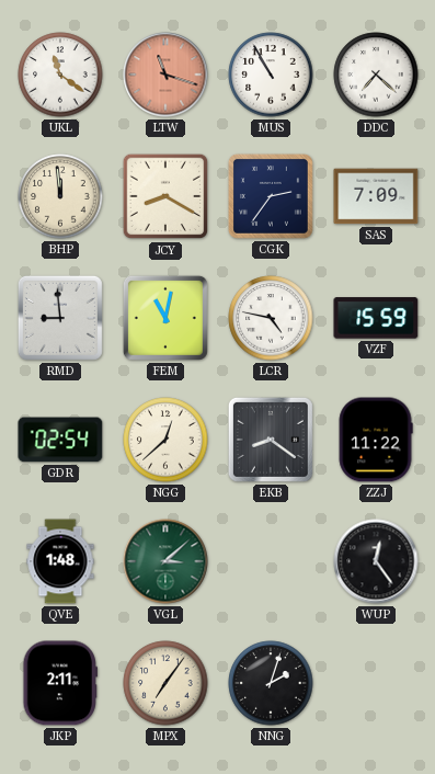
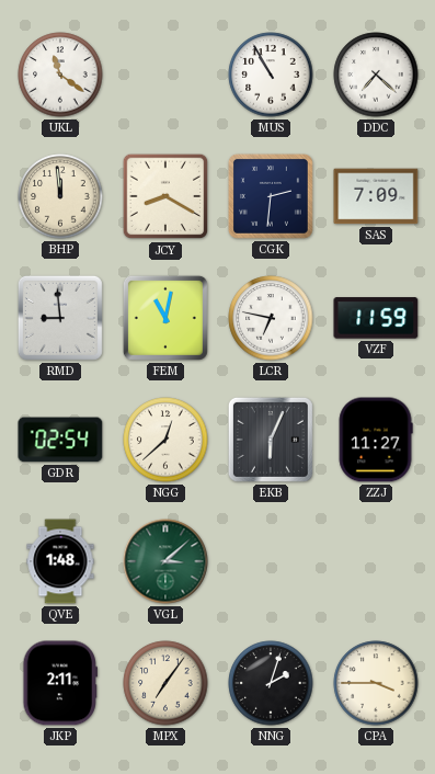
LTW: 11:18 -> none (165, 75)
CGK: 2:36 -> 2:31 (271, 196)
LCR: 4:47 -> 6:47 (271, 318)
VZF: 15:59 -> 11:59 (376, 318)
EKB: 8:21 -> 6:04 (271, 440)
ZZJ: 11:22 -> 11:27 (376, 440)
WUP: 12:24 -> none (376, 561)
CPA: none -> 3:45 (376, 683)
